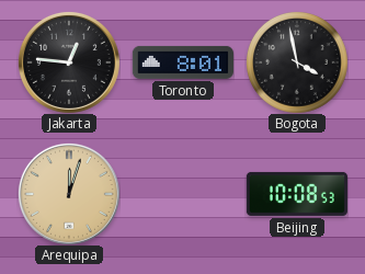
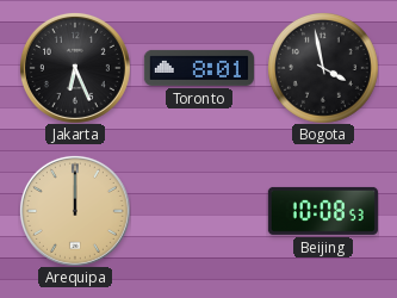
Jakarta: 12:46 -> 6:26 (75, 68)
Arequipa: 12:03 -> 12:00 (75, 211)
